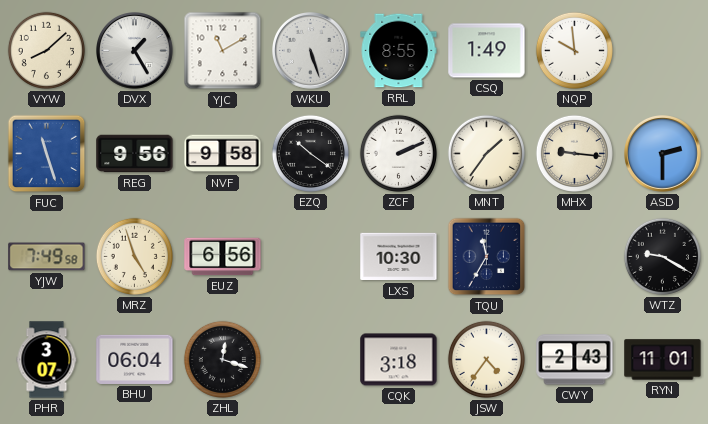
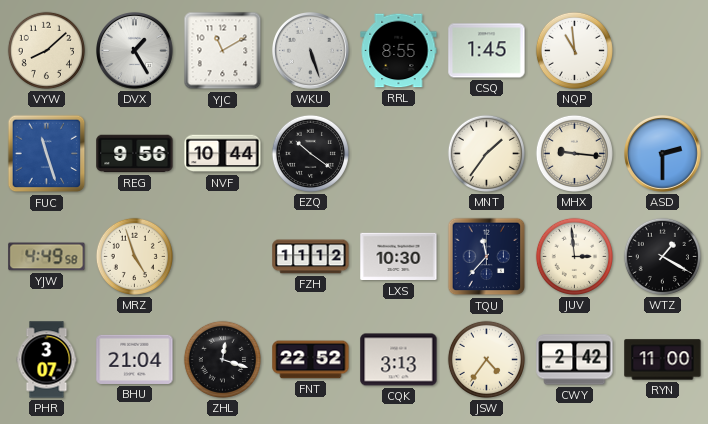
CSQ: 1:49 -> 1:45 (487, 51)
NQP: 9:59 -> 10:59 (574, 50)
NVF: 9:58 -> 10:44 (223, 154)
ZCF: 2:11 -> none (398, 153)
YJW: 7:49 -> 4:49 (47, 257)
EUZ: 6:56 -> none (223, 257)
FZH: none -> 11:12 (311, 257)
TQU: 11:35 -> 11:37 (487, 257)
JUV: none -> 2:59 (574, 256)
WTZ: 9:20 -> 1:20 (662, 256)
BHU: 06:04 -> 21:04 (135, 359)
FNT: none -> 22:52 (311, 360)
CQK: 3:18 -> 3:13 (399, 360)
CWY: 2:43 -> 2:42 (575, 360)
RYN: 11:01 -> 11:00 (663, 360)
